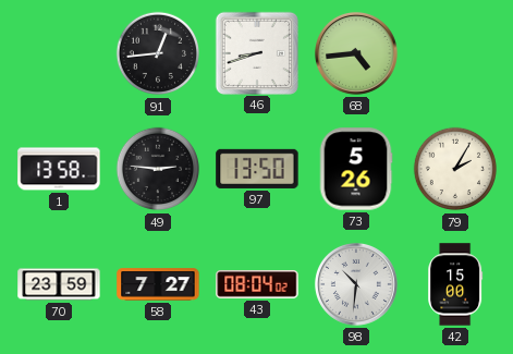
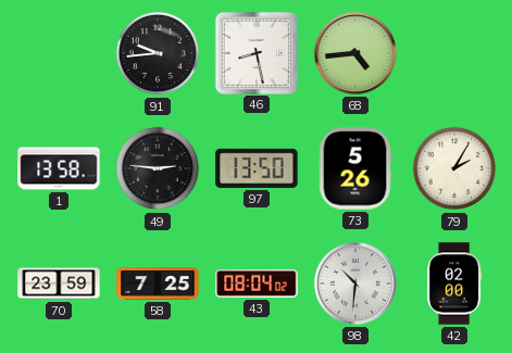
91: 12:44 -> 9:44 (158, 53)
46: 8:42 -> 8:28 (255, 52)
58: 7:27 -> 7:25 (158, 283)
42: 15:00 -> 02:00 (454, 283)
